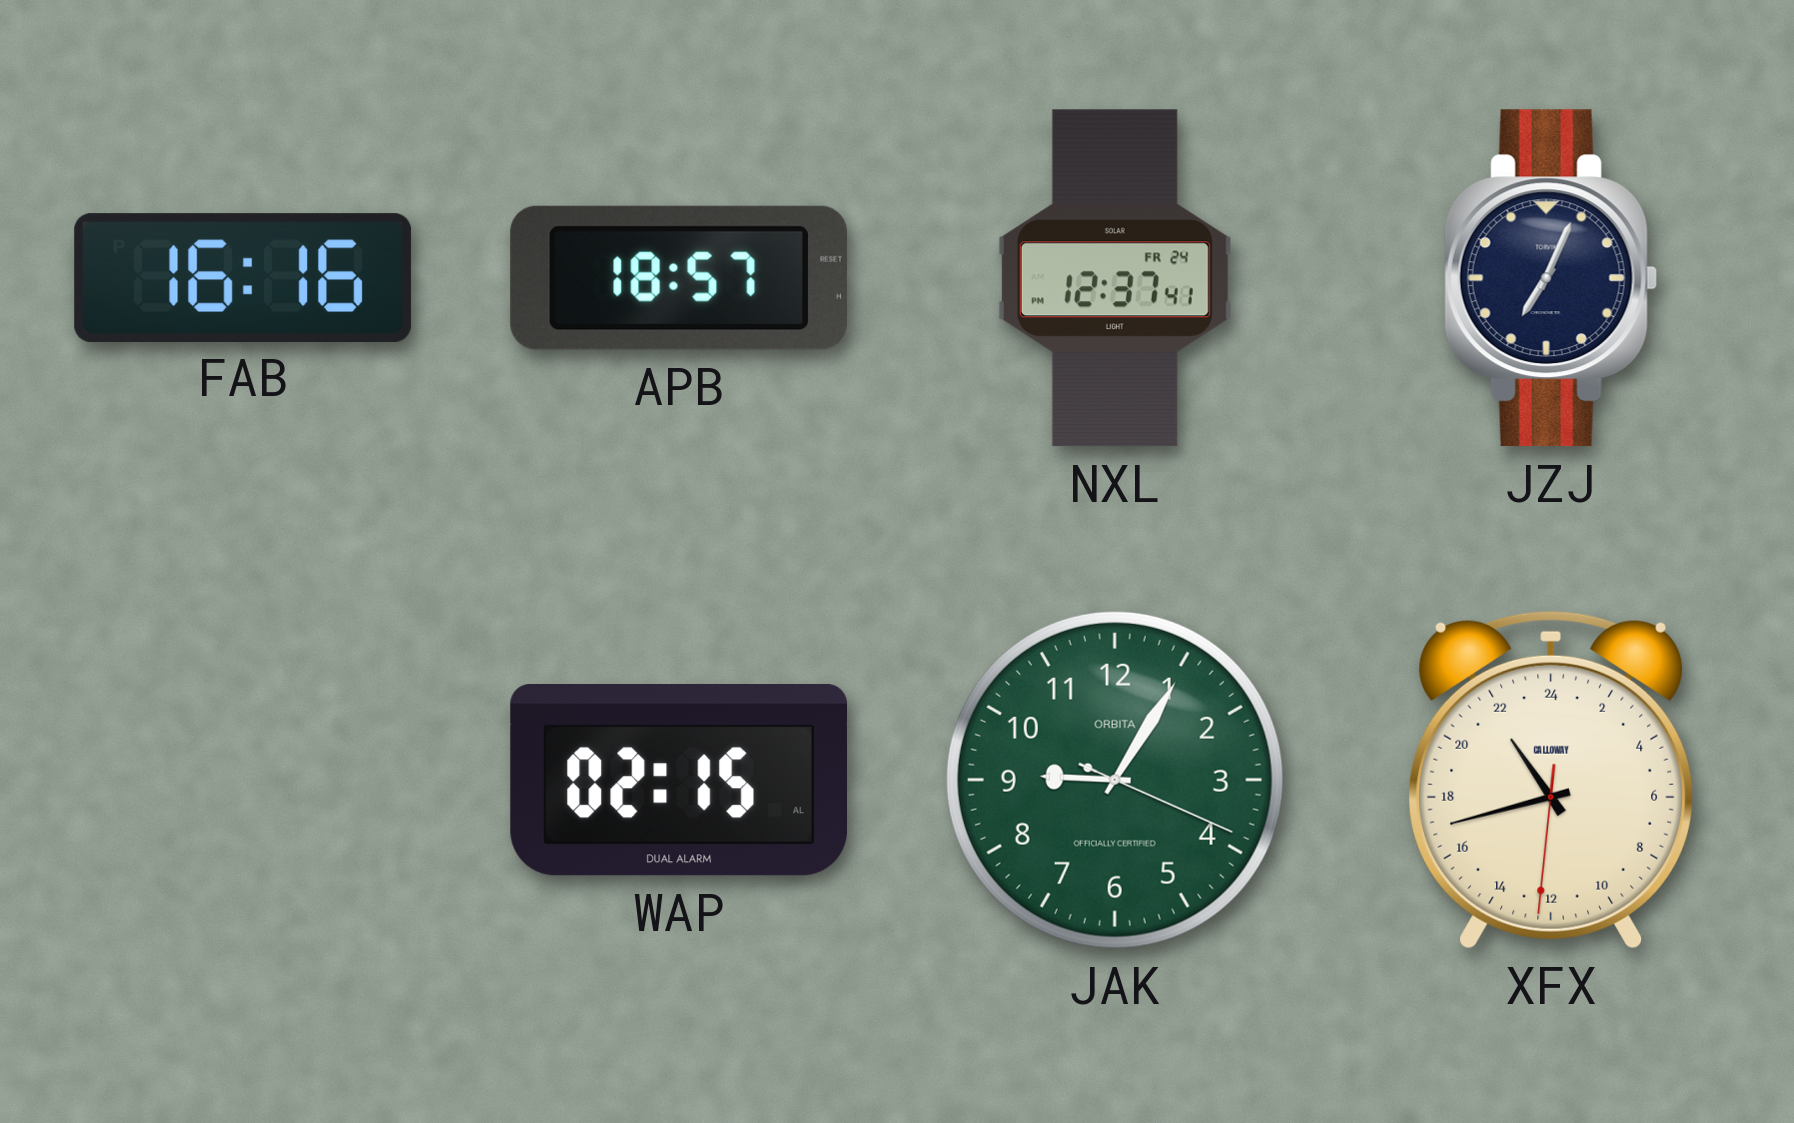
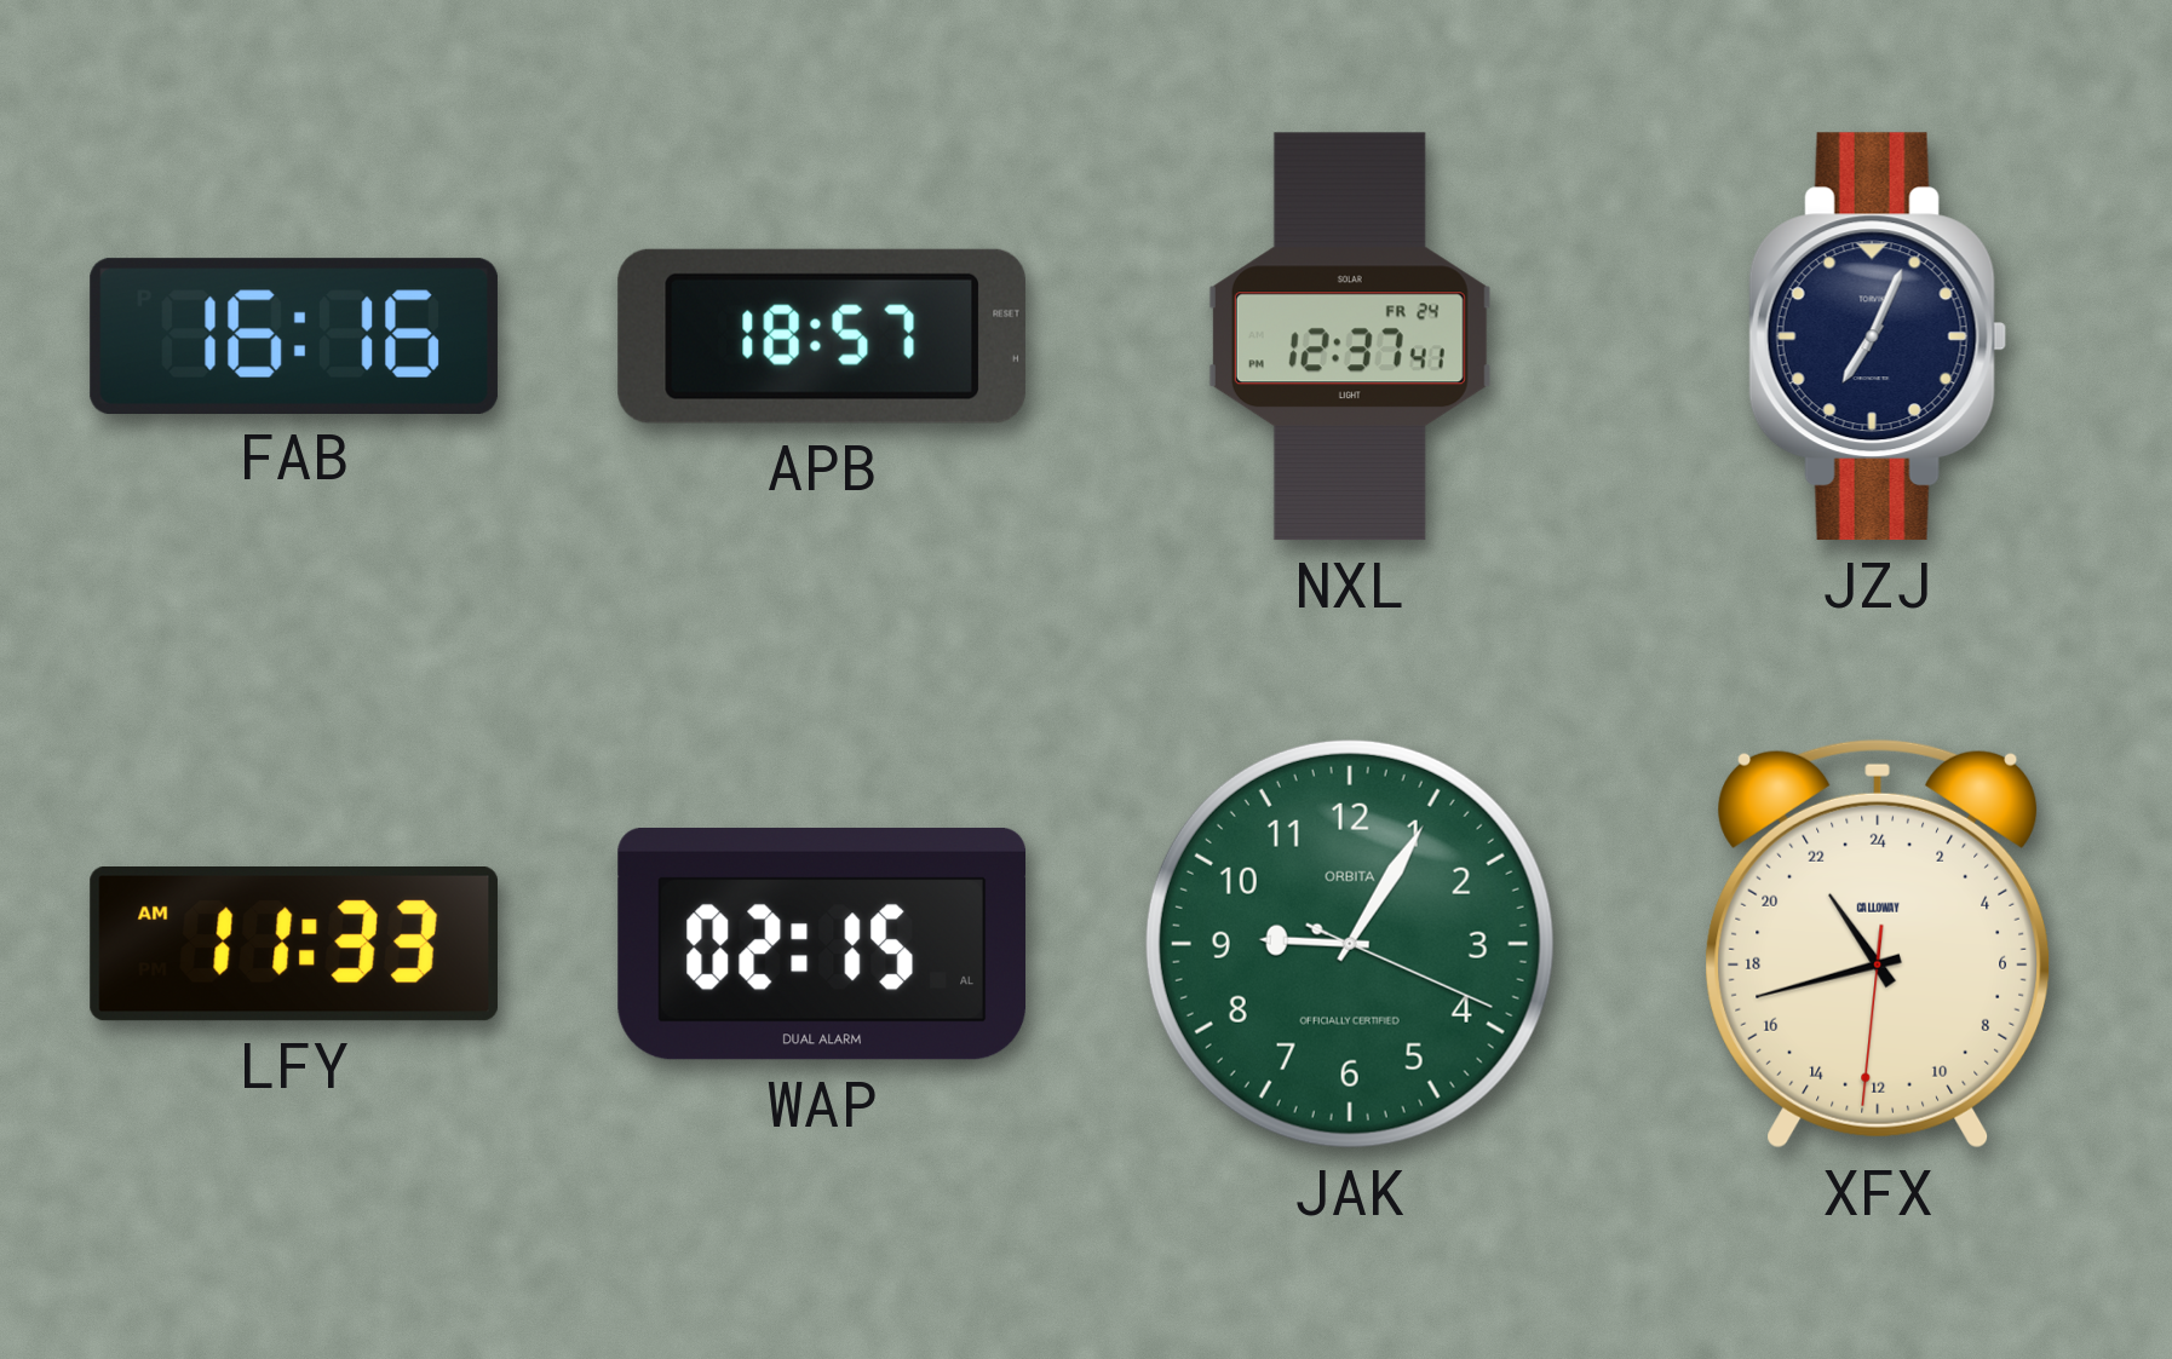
LFY: none -> 11:33 (294, 945)
